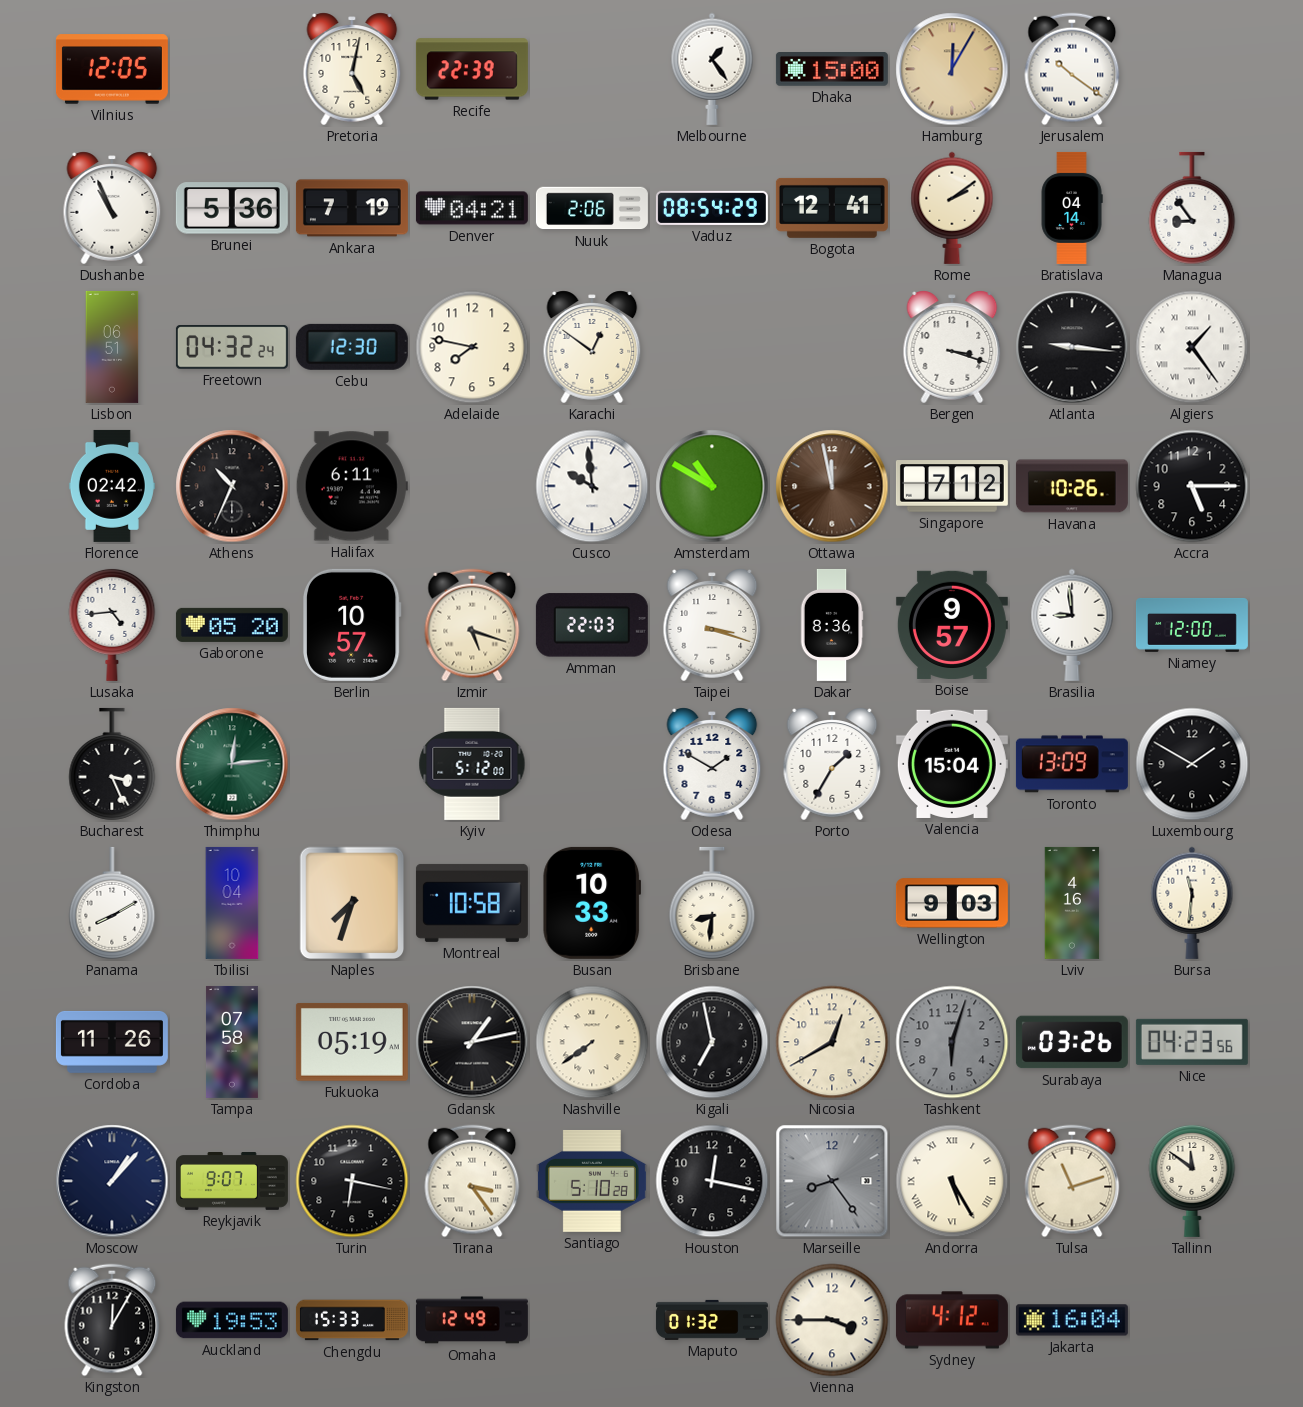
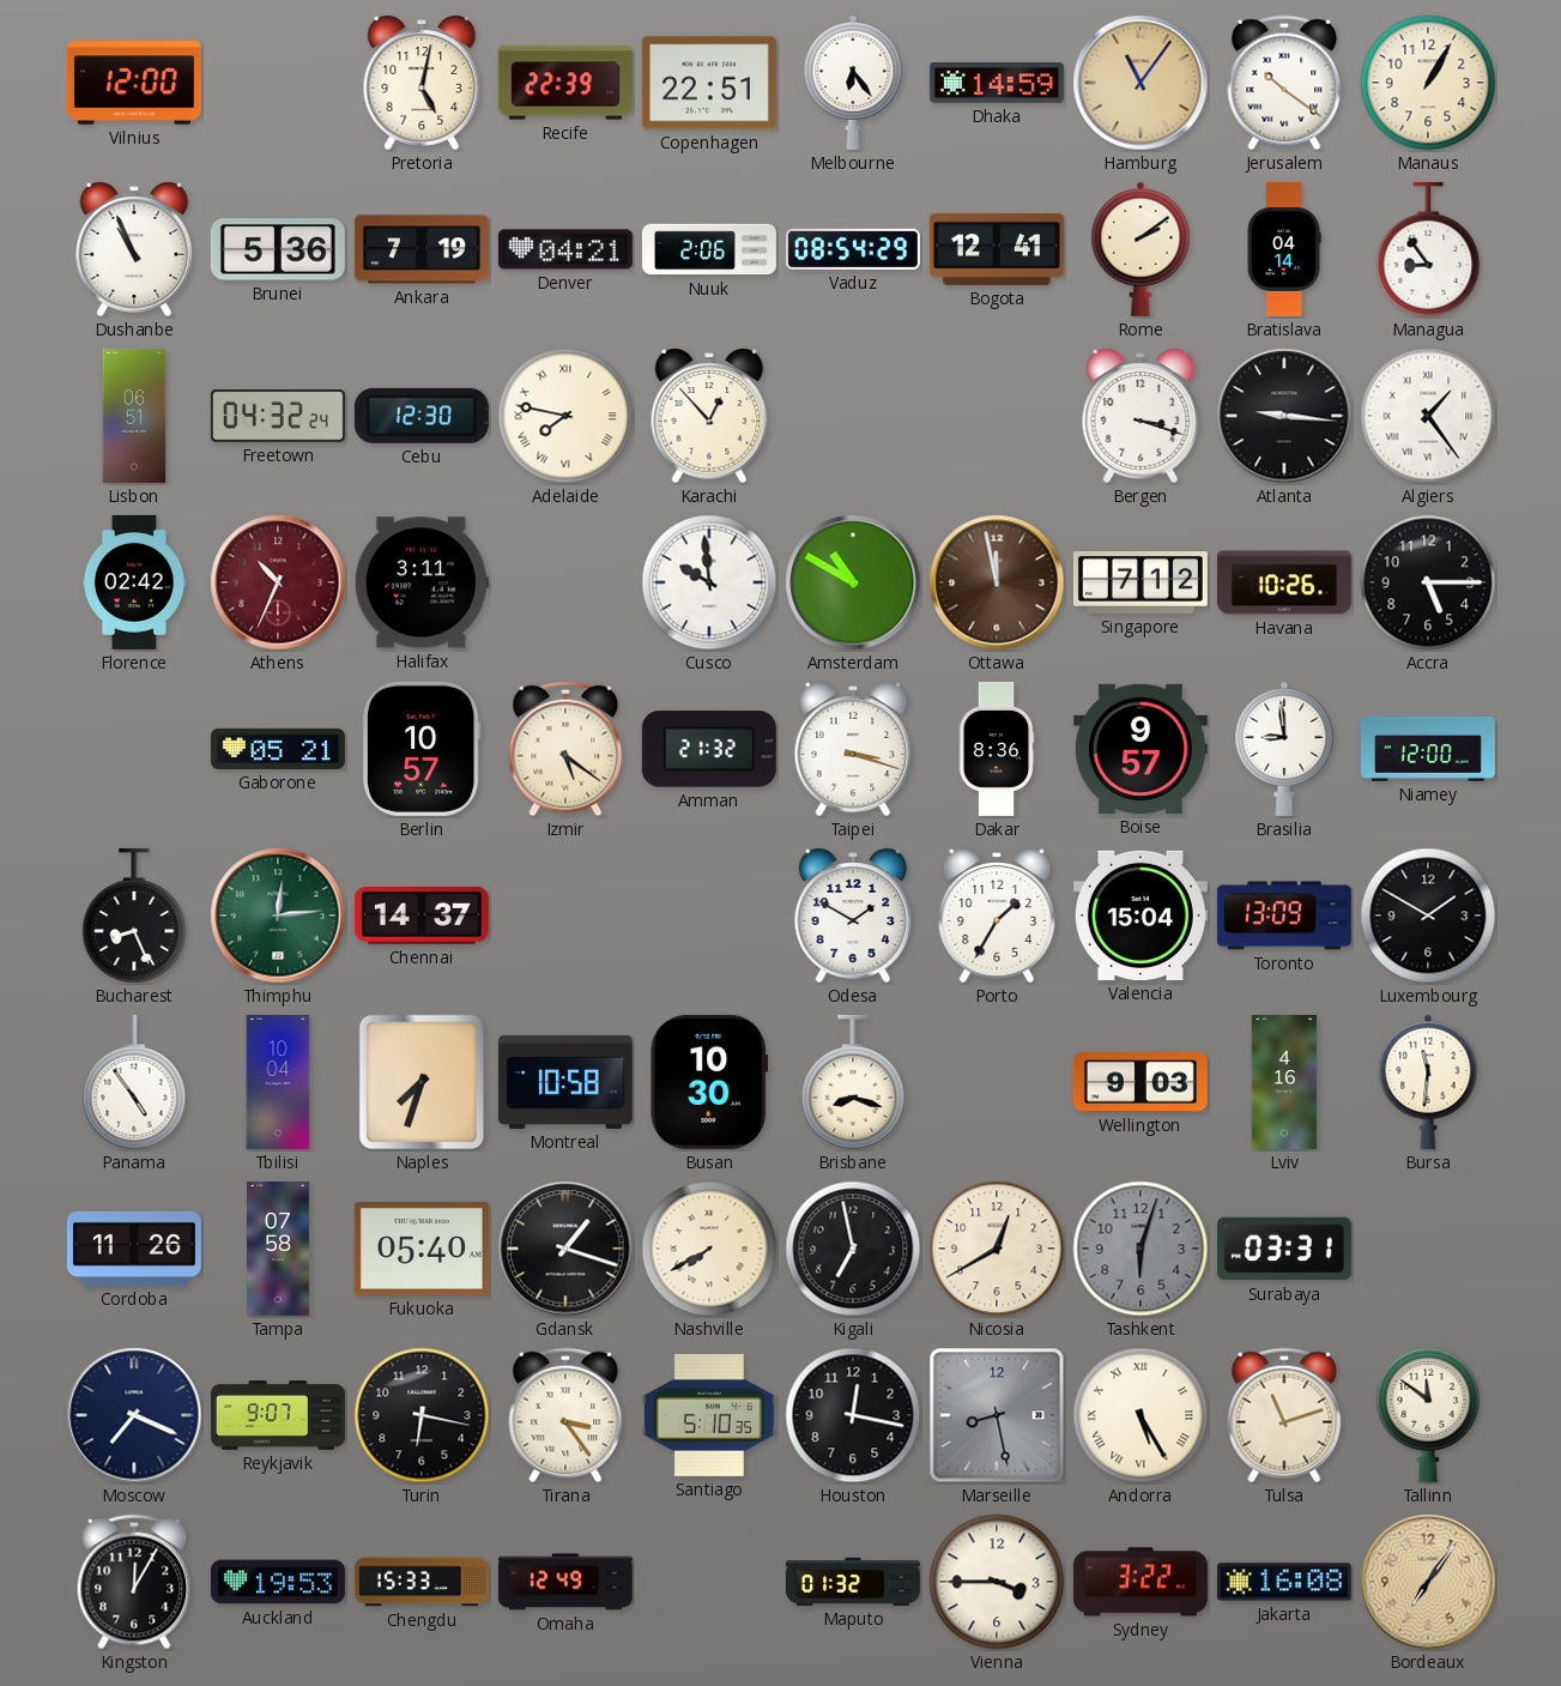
Vilnius: 12:05 -> 12:00 (134, 83)
Copenhagen: none -> 22:51 (709, 83)
Melbourne: 1:24 -> 6:24 (853, 83)
Dhaka: 15:00 -> 14:59 (997, 84)
Hamburg: 12:05 -> 11:06 (1141, 83)
Manaus: none -> 1:05 (1428, 83)
Adelaide numerals: Arabic -> Roman (565, 416)
Karachi: 12:51 -> 12:53 (709, 416)
Athens dial: black -> burgundy (278, 582)
Halifax: 6:11 -> 3:11 (422, 582)
Lusaka: 4:44 -> none (112, 624)
Gaborone: 05:20 -> 05:21 (278, 749)
Izmir: 5:18 -> 5:21 (565, 749)
Amman: 22:03 -> 21:32 (709, 749)
Bucharest: 3:26 -> 8:26 (134, 915)
Chennai: none -> 14:37 (422, 917)
Kyiv: 5:12 -> none (472, 764)
Panama: 8:10 -> 4:54 (134, 1082)
Busan: 10:33 -> 10:30 (708, 1082)
Brisbane: 8:31 -> 8:18 (853, 1082)
Fukuoka: 05:19 -> 05:40 (422, 1249)
Gdansk: 1:13 -> 1:18 (565, 1249)
Nashville: 7:39 -> 7:40 (709, 1249)
Surabaya: 03:26 -> 03:31 (1284, 1249)
Nice: 04:23 -> none (1192, 1042)
Moscow: 1:07 -> 7:19 (134, 1415)
Santiago: 5:10:28 -> 5:10:35 (709, 1415)
Marseille: 8:24 -> 8:28 (997, 1415)
Sydney: 4:12 -> 3:22 (1141, 1582)
Jakarta: 16:04 -> 16:08 (1284, 1582)
Bordeaux: none -> 7:06 (1428, 1582)
